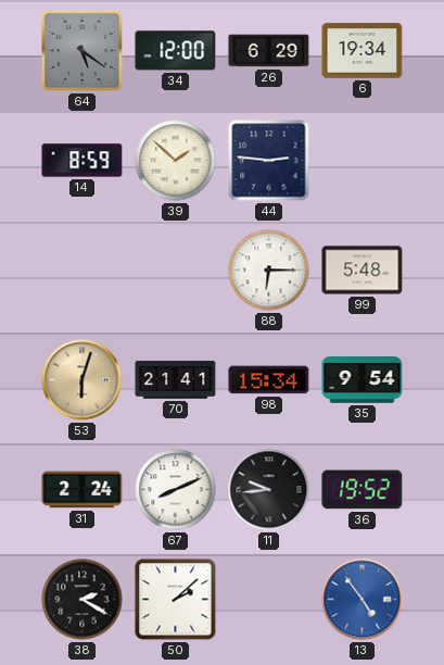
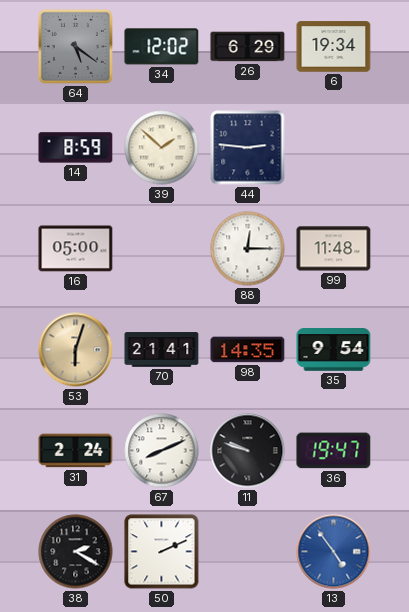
34: 12:00 -> 12:02 (162, 47)
16: none -> 05:00 (76, 249)
88: 6:15 -> 12:15 (248, 249)
99: 5:48 -> 11:48 (334, 249)
98: 15:34 -> 14:35 (248, 350)
11: 9:44 -> 9:48 (248, 451)
36: 19:52 -> 19:47 (334, 451)
50: 2:08 -> 2:11 (162, 552)
